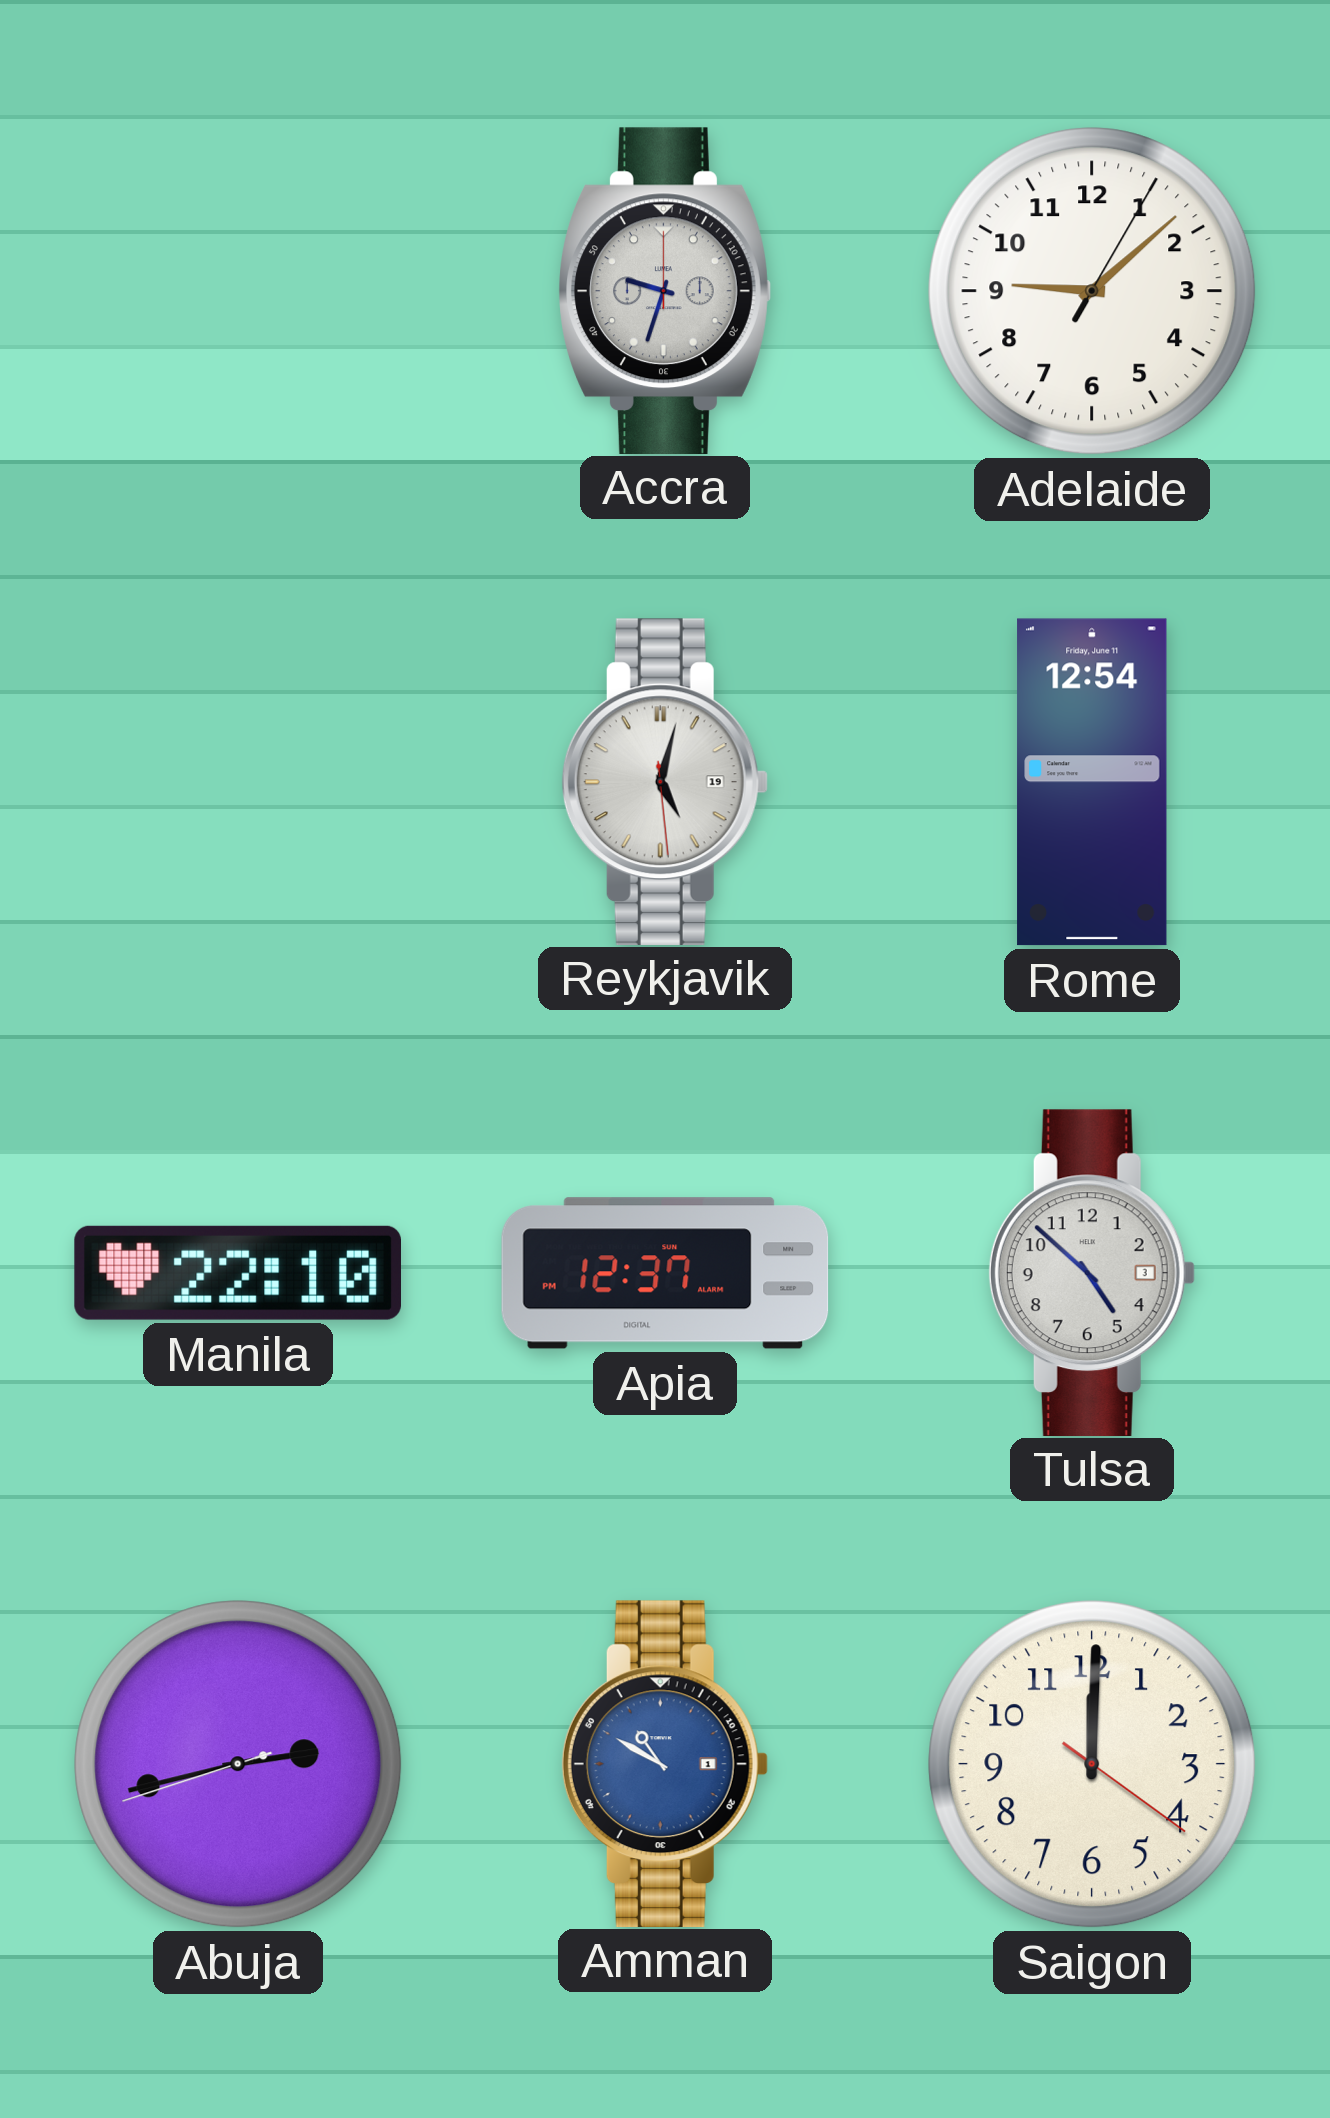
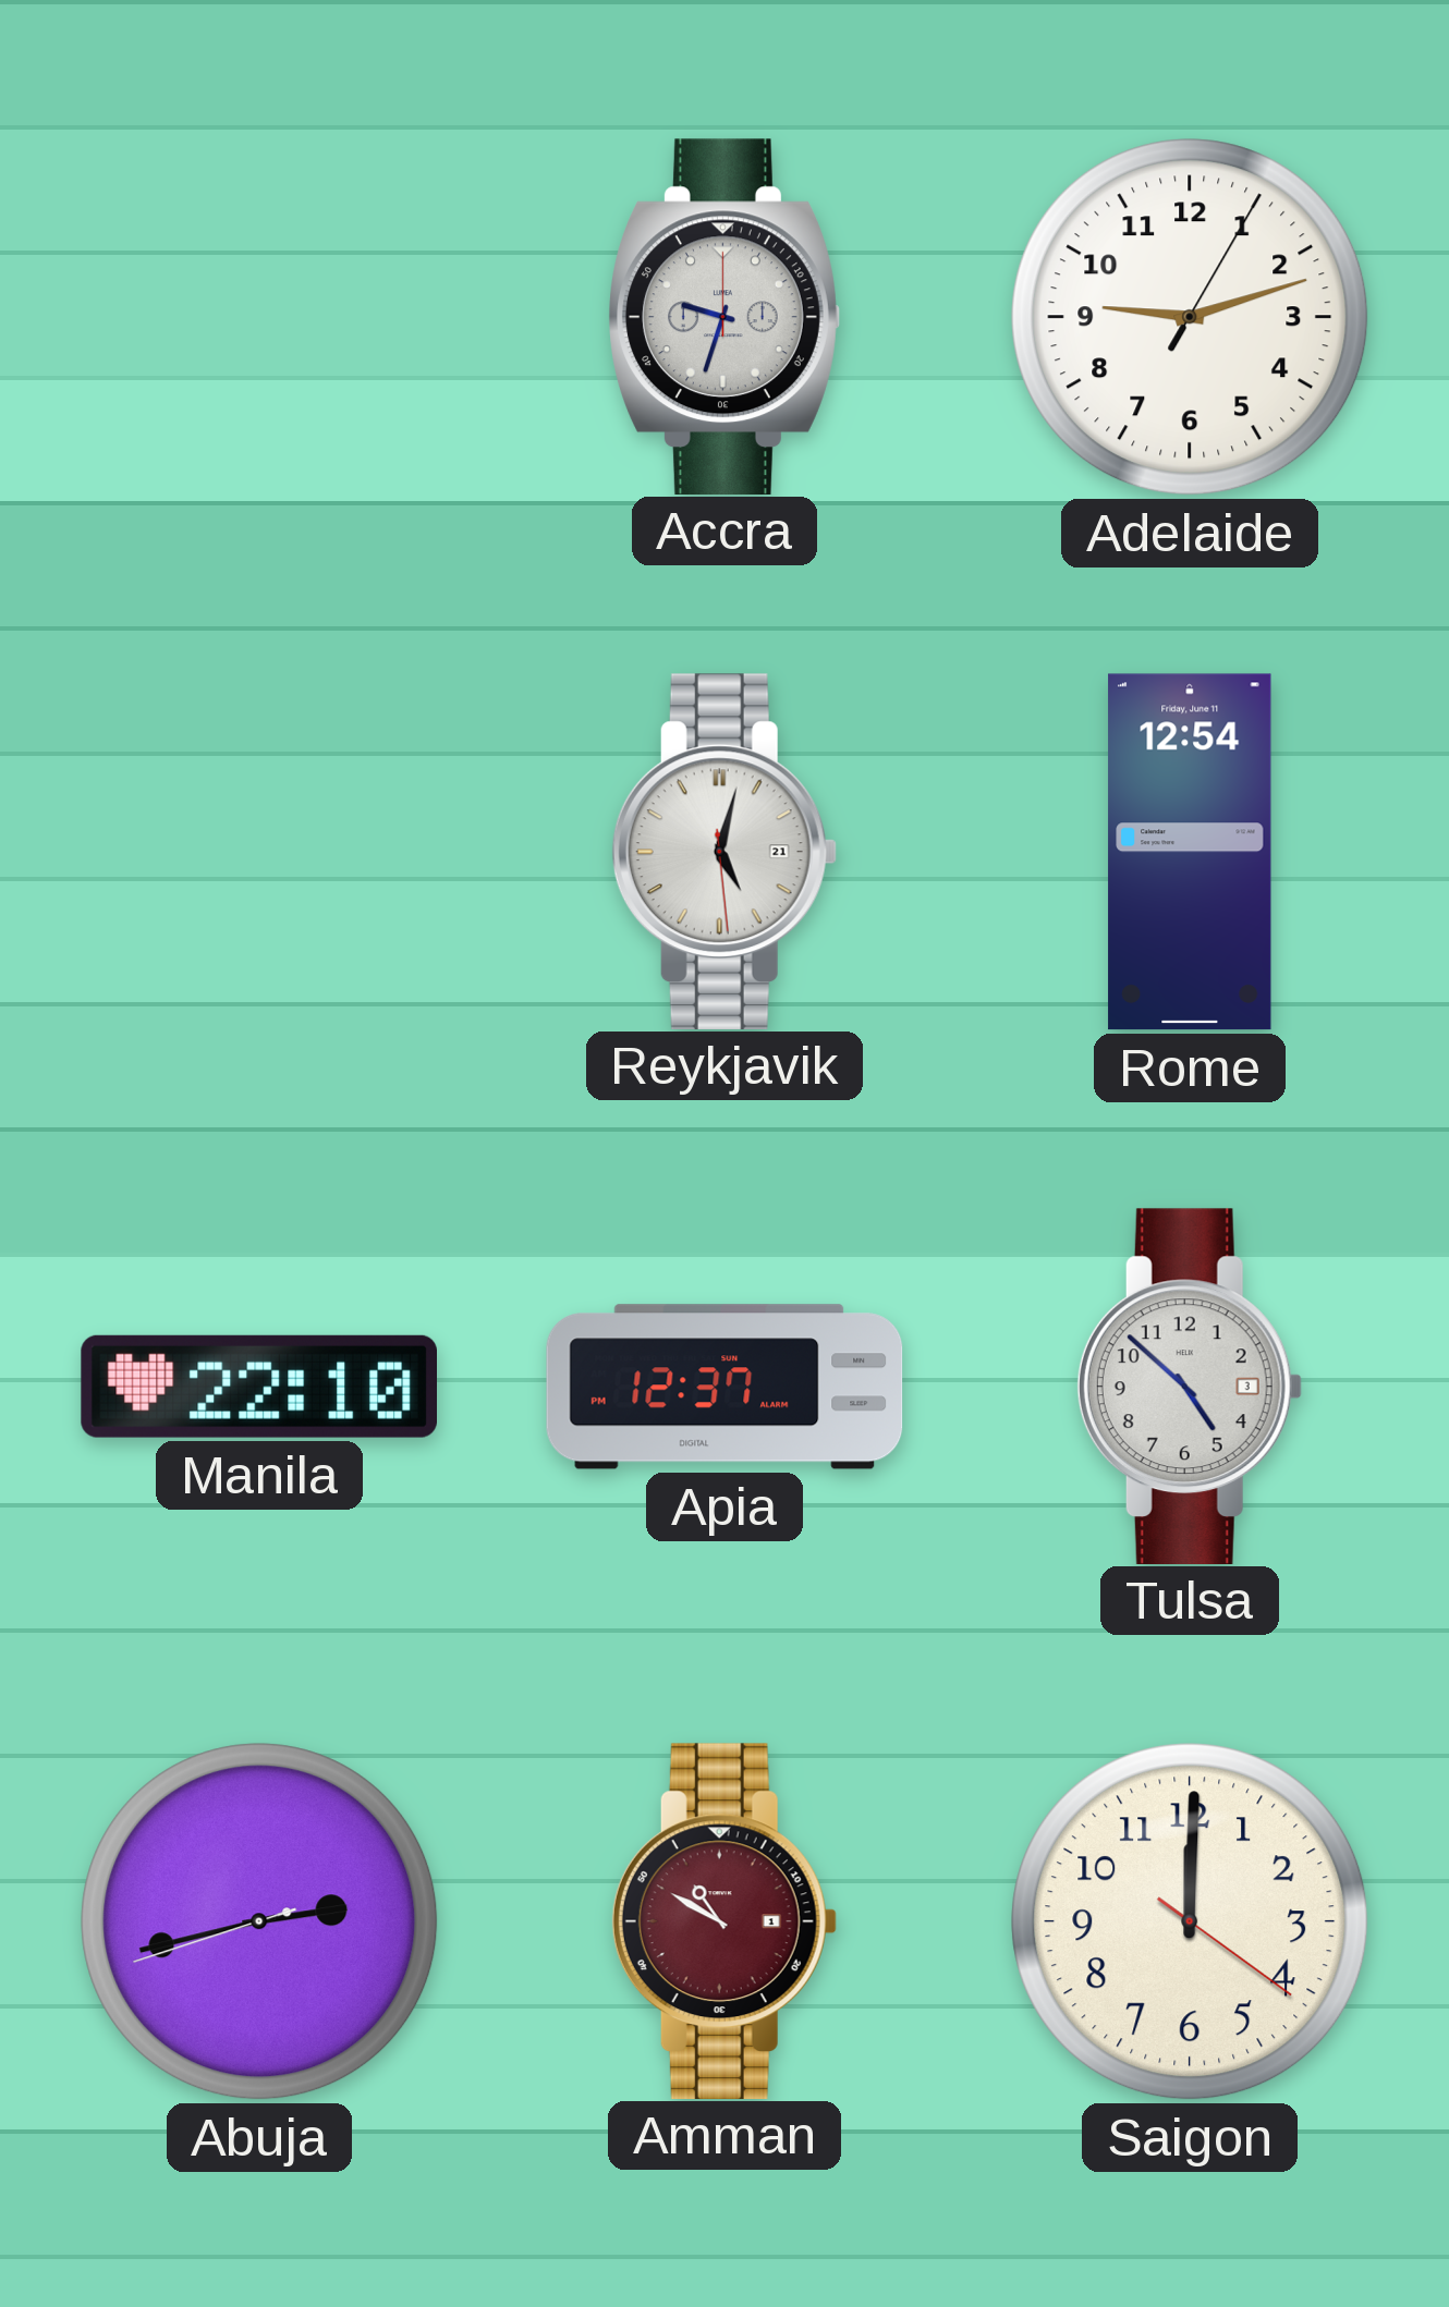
Adelaide: 9:08 -> 9:12 (1190, 317)
Reykjavik date: 19 -> 21 (724, 851)
Amman dial: blue -> burgundy (724, 1920)
